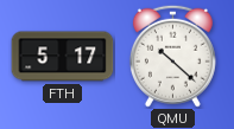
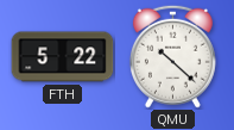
FTH: 5:17 -> 5:22 (63, 57)
